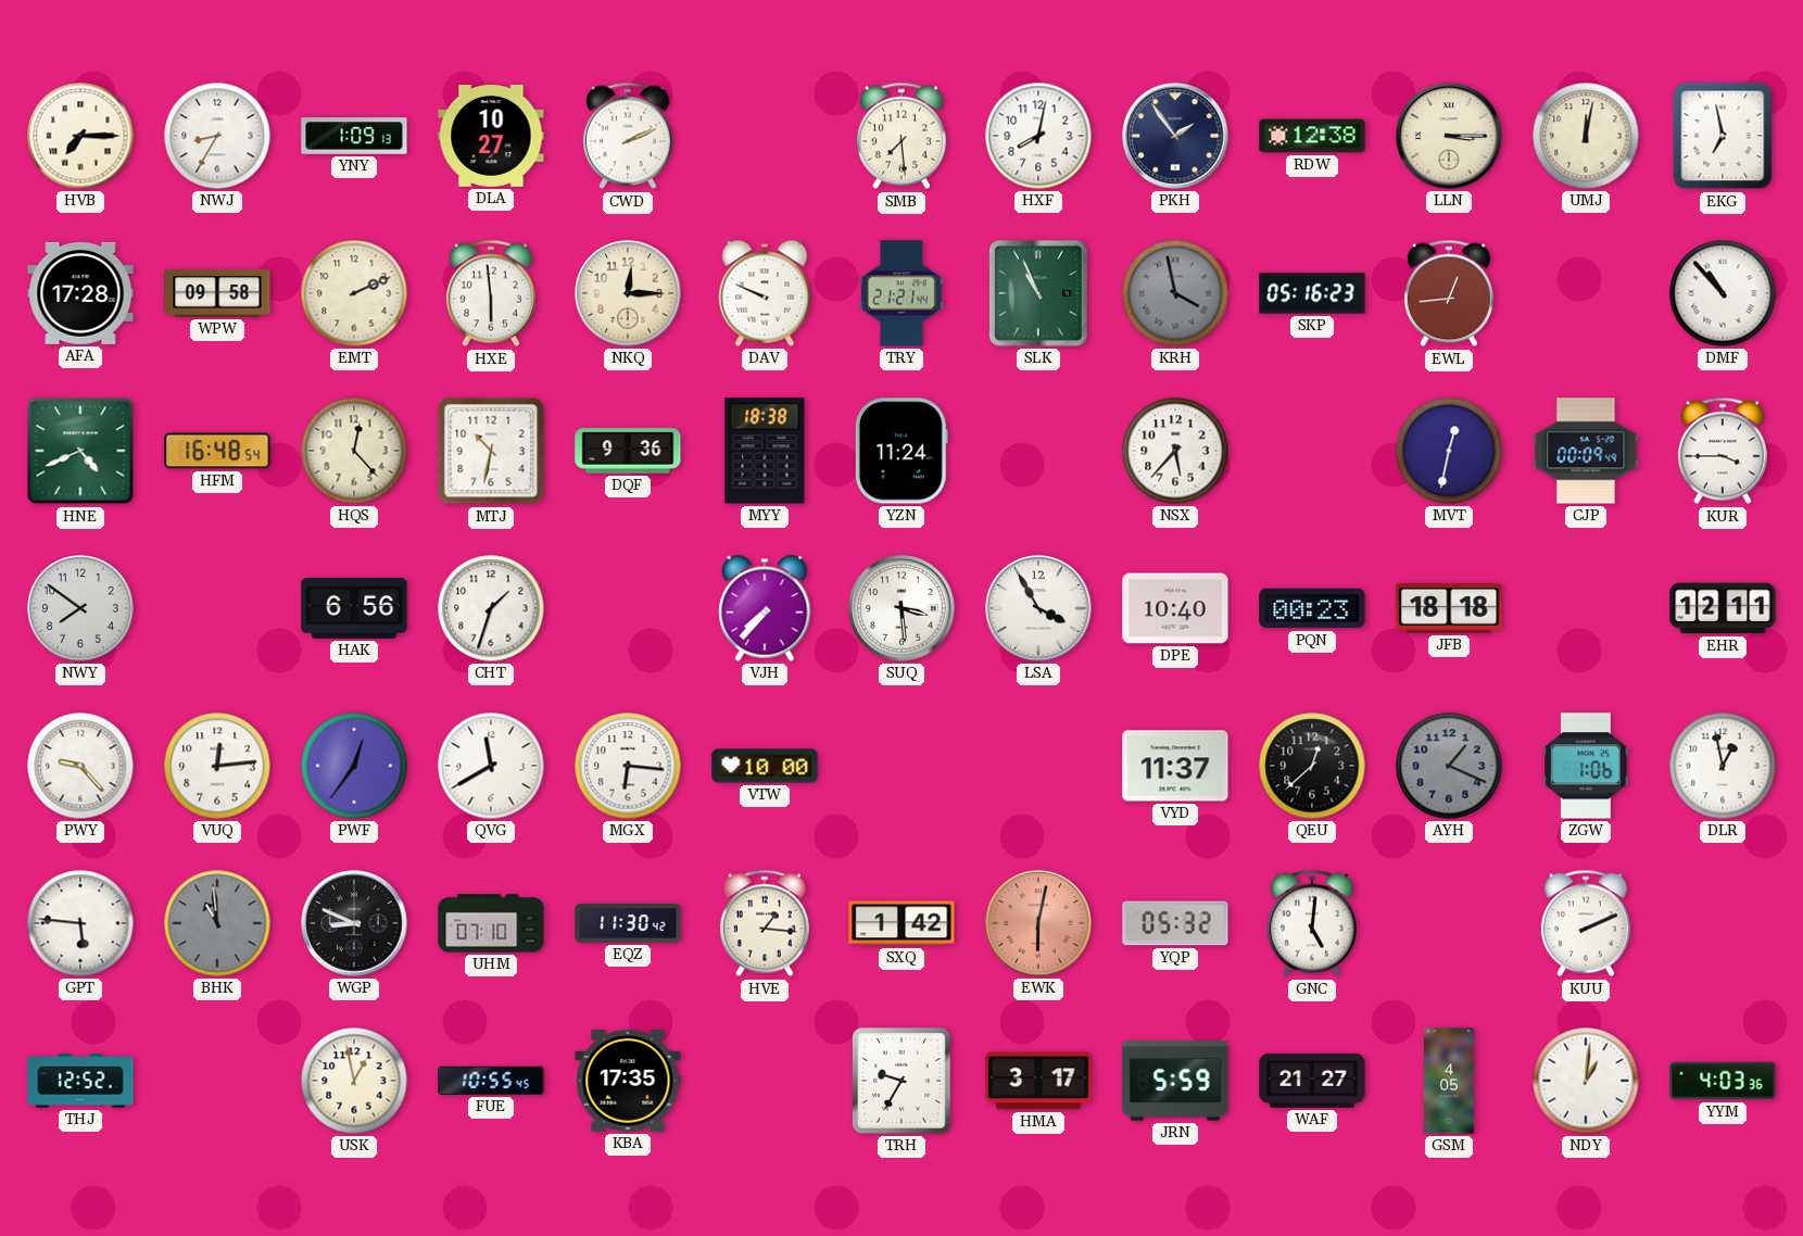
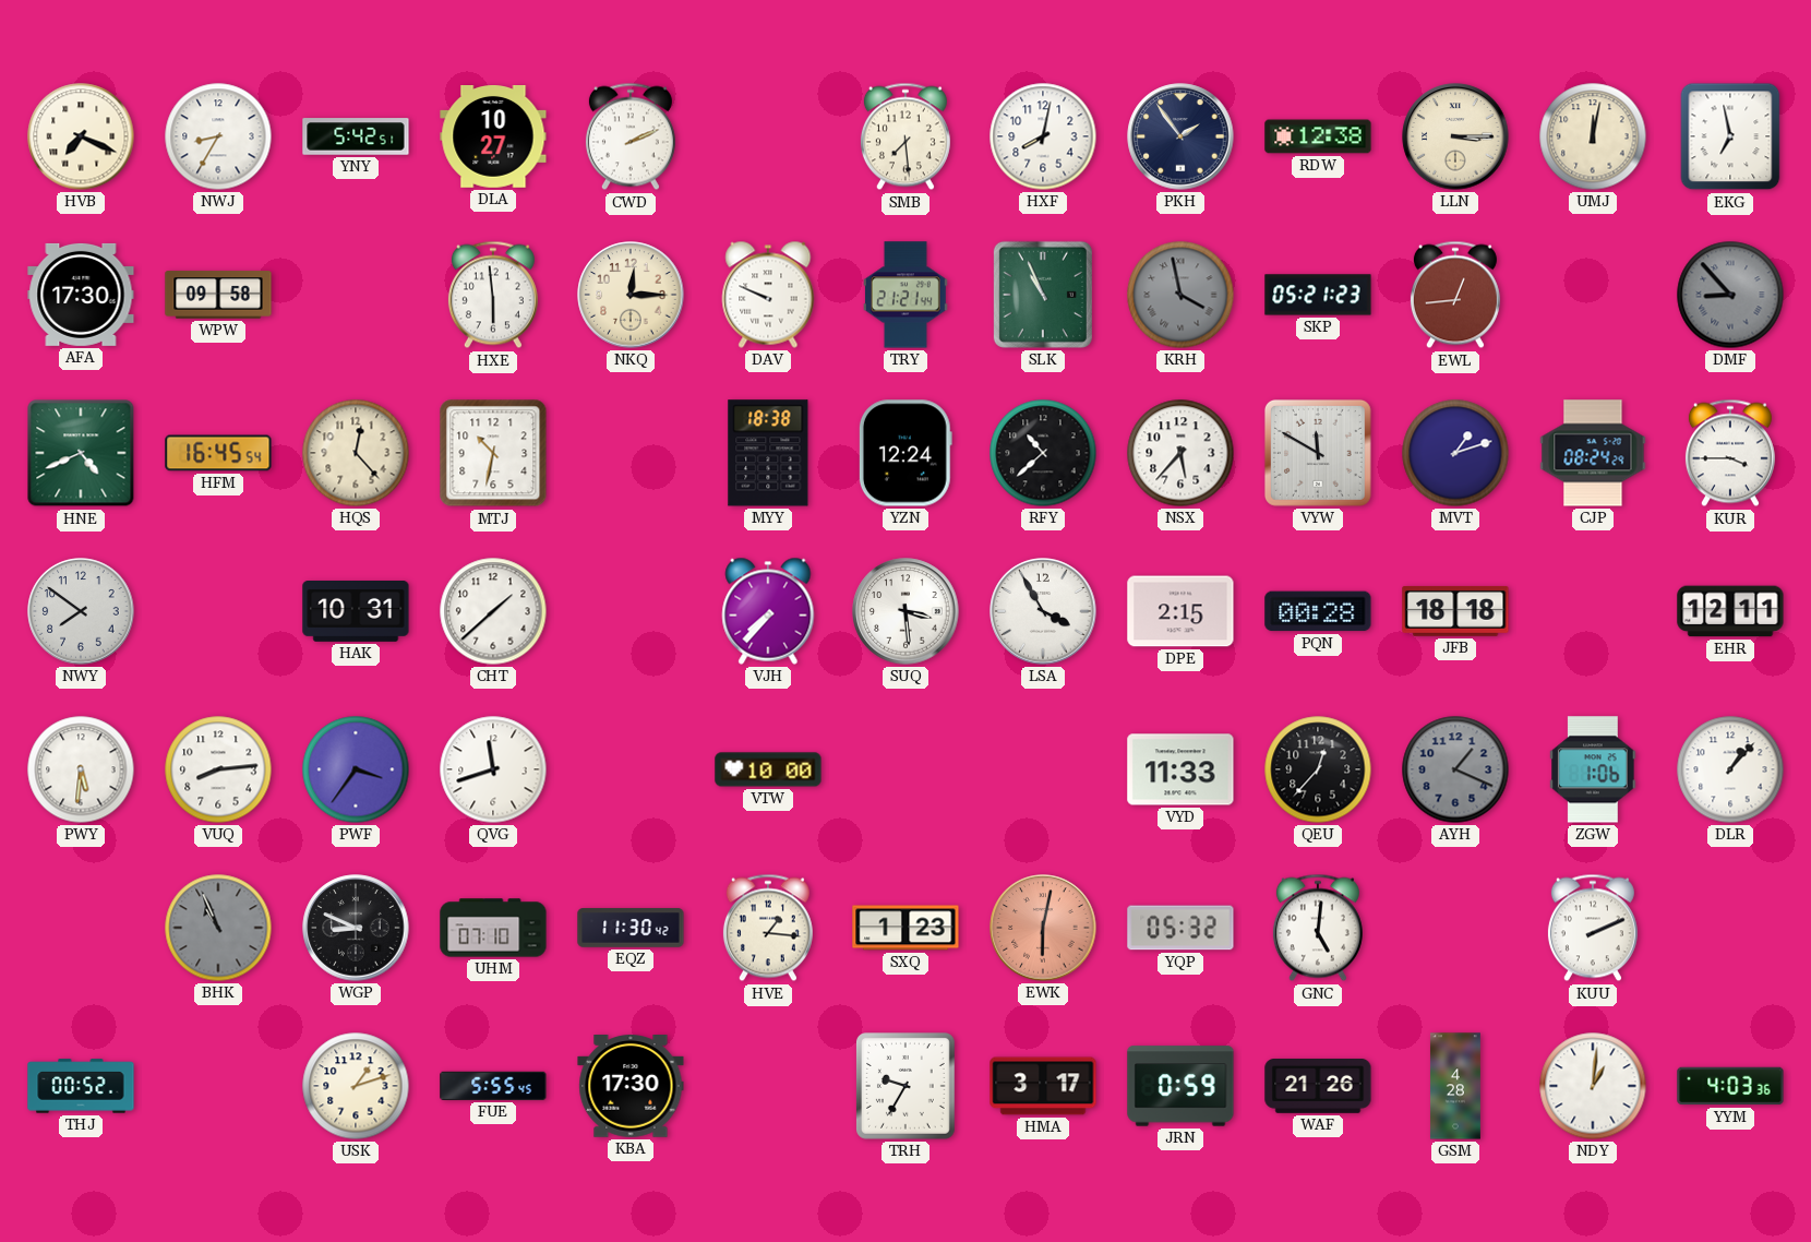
HVB: 7:15 -> 7:19 (81, 136)
YNY: 1:09 -> 5:42 (356, 136)
AFA: 17:28 -> 17:30 (81, 295)
EMT: 2:11 -> none (354, 293)
SKP: 05:16 -> 05:21 (1318, 295)
DMF: 10:53 -> 8:53 (1730, 295)
DMF dial: white -> grey (1730, 295)
HFM: 16:48 -> 16:45 (218, 453)
DQF: 9:36 -> none (628, 451)
YZN: 11:24 -> 12:24 (905, 453)
RFY: none -> 10:38 (1043, 453)
VYW: none -> 11:50 (1318, 453)
MVT: 12:32 -> 1:12 (1455, 453)
CJP: 00:09 -> 08:24 (1593, 453)
HAK: 6:56 -> 10:31 (356, 612)
CHT: 1:33 -> 1:38 (493, 611)
DPE: 10:40 -> 2:15 (1180, 611)
PQN: 00:23 -> 00:28 (1318, 611)
PWY: 9:23 -> 5:31 (81, 769)
VUQ: 12:14 -> 8:14 (218, 769)
PWF: 12:36 -> 3:36 (356, 769)
QVG: 11:40 -> 11:42 (493, 769)
MGX: 6:16 -> none (628, 766)
VYD: 11:37 -> 11:33 (1180, 769)
QEU: 12:38 -> 12:37 (1318, 769)
DLR: 12:58 -> 1:07 (1730, 769)
GPT: 5:46 -> none (80, 923)
BHK: 10:59 -> 10:56 (218, 928)
SXQ: 1:42 -> 1:23 (905, 928)
THJ: 12:52 -> 00:52 (81, 1086)
USK: 12:58 -> 1:12 (356, 1086)
FUE: 10:55 -> 5:55 (493, 1086)
KBA: 17:35 -> 17:30 (631, 1086)
JRN: 5:59 -> 0:59 (1180, 1086)
WAF: 21:27 -> 21:26 (1318, 1087)
GSM: 4:05 -> 4:28 (1455, 1086)
